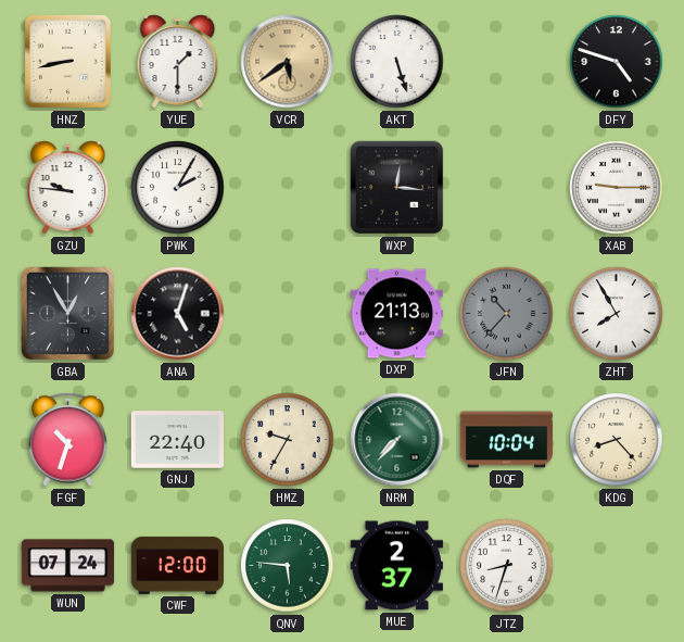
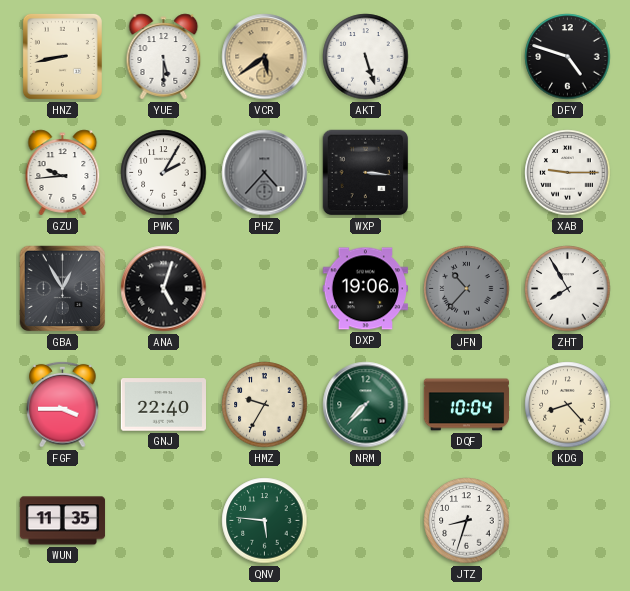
YUE: 1:30 -> 5:30 (164, 57)
GZU: 9:46 -> 9:44 (63, 173)
PHZ: none -> 4:37 (265, 173)
WXP: 12:16 -> 3:16 (366, 173)
DXP: 21:13 -> 19:06 (365, 289)
FGF: 10:33 -> 3:45 (63, 404)
WUN: 07:24 -> 11:35 (63, 521)
CWF: 12:00 -> none (178, 565)
MUE: 2:37 -> none (396, 566)
